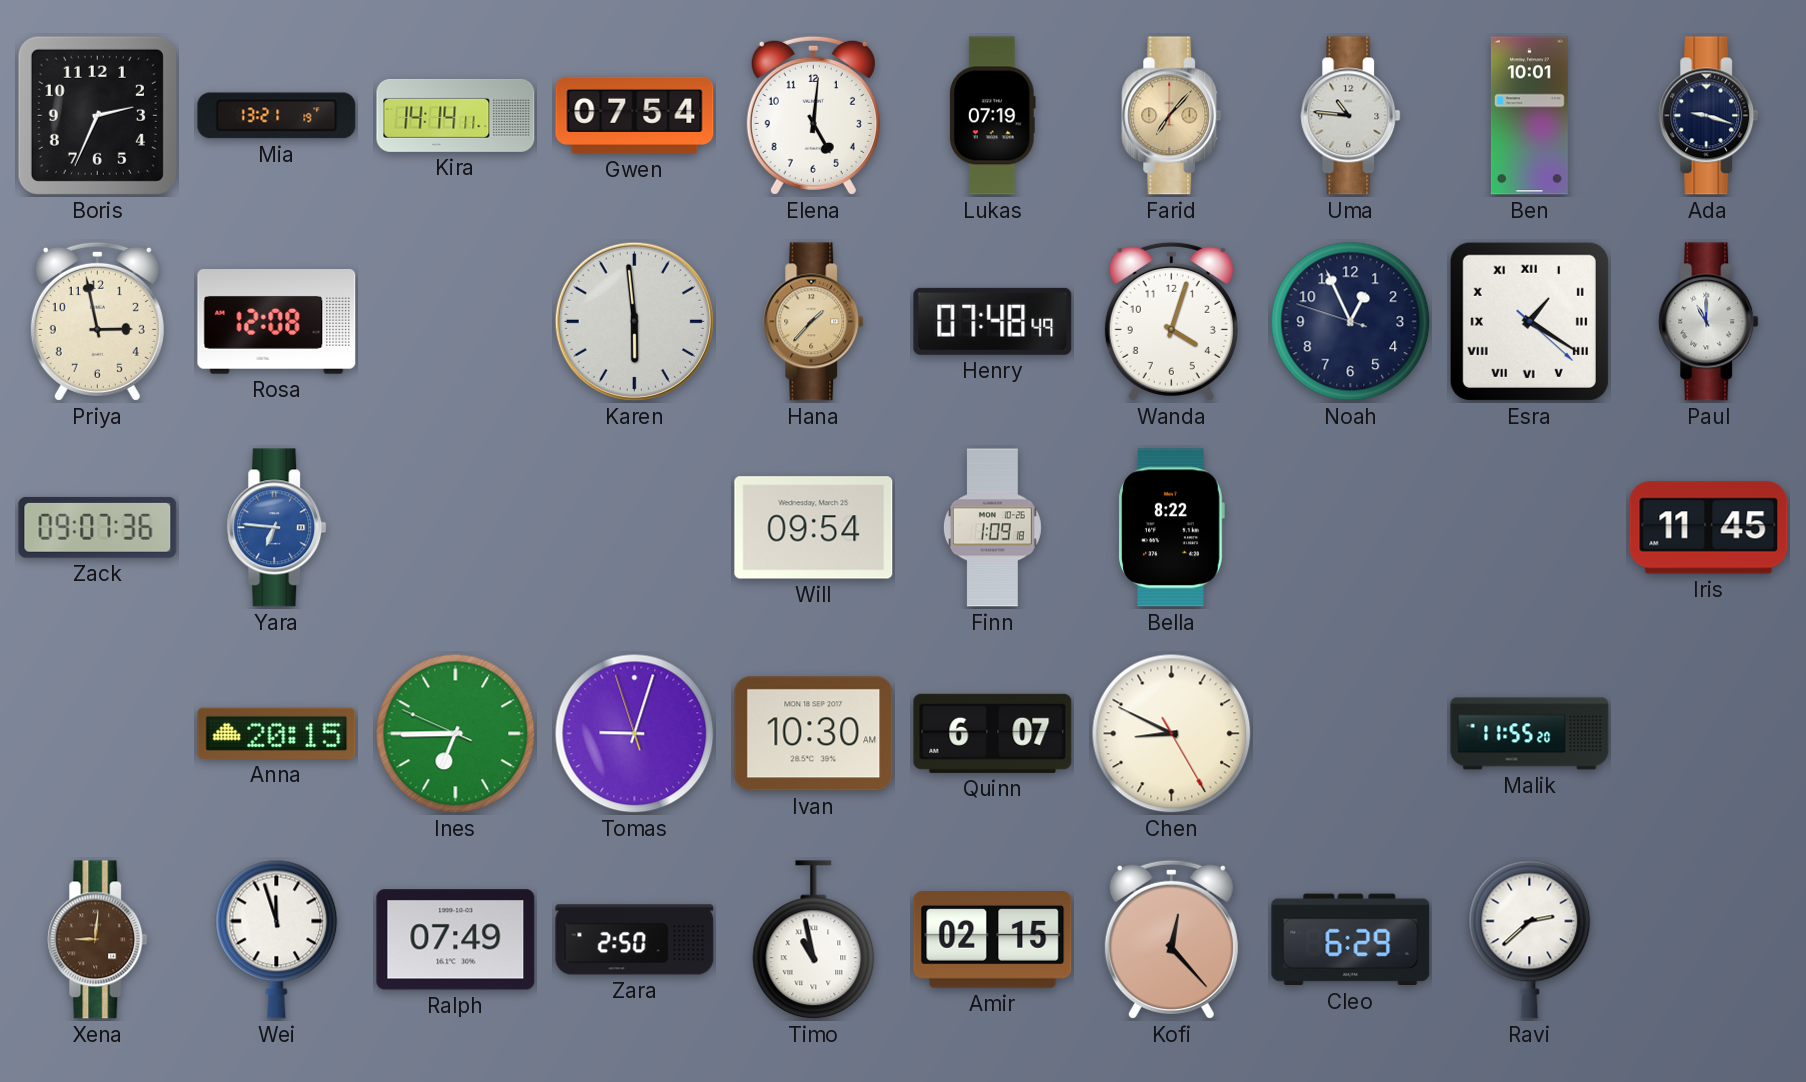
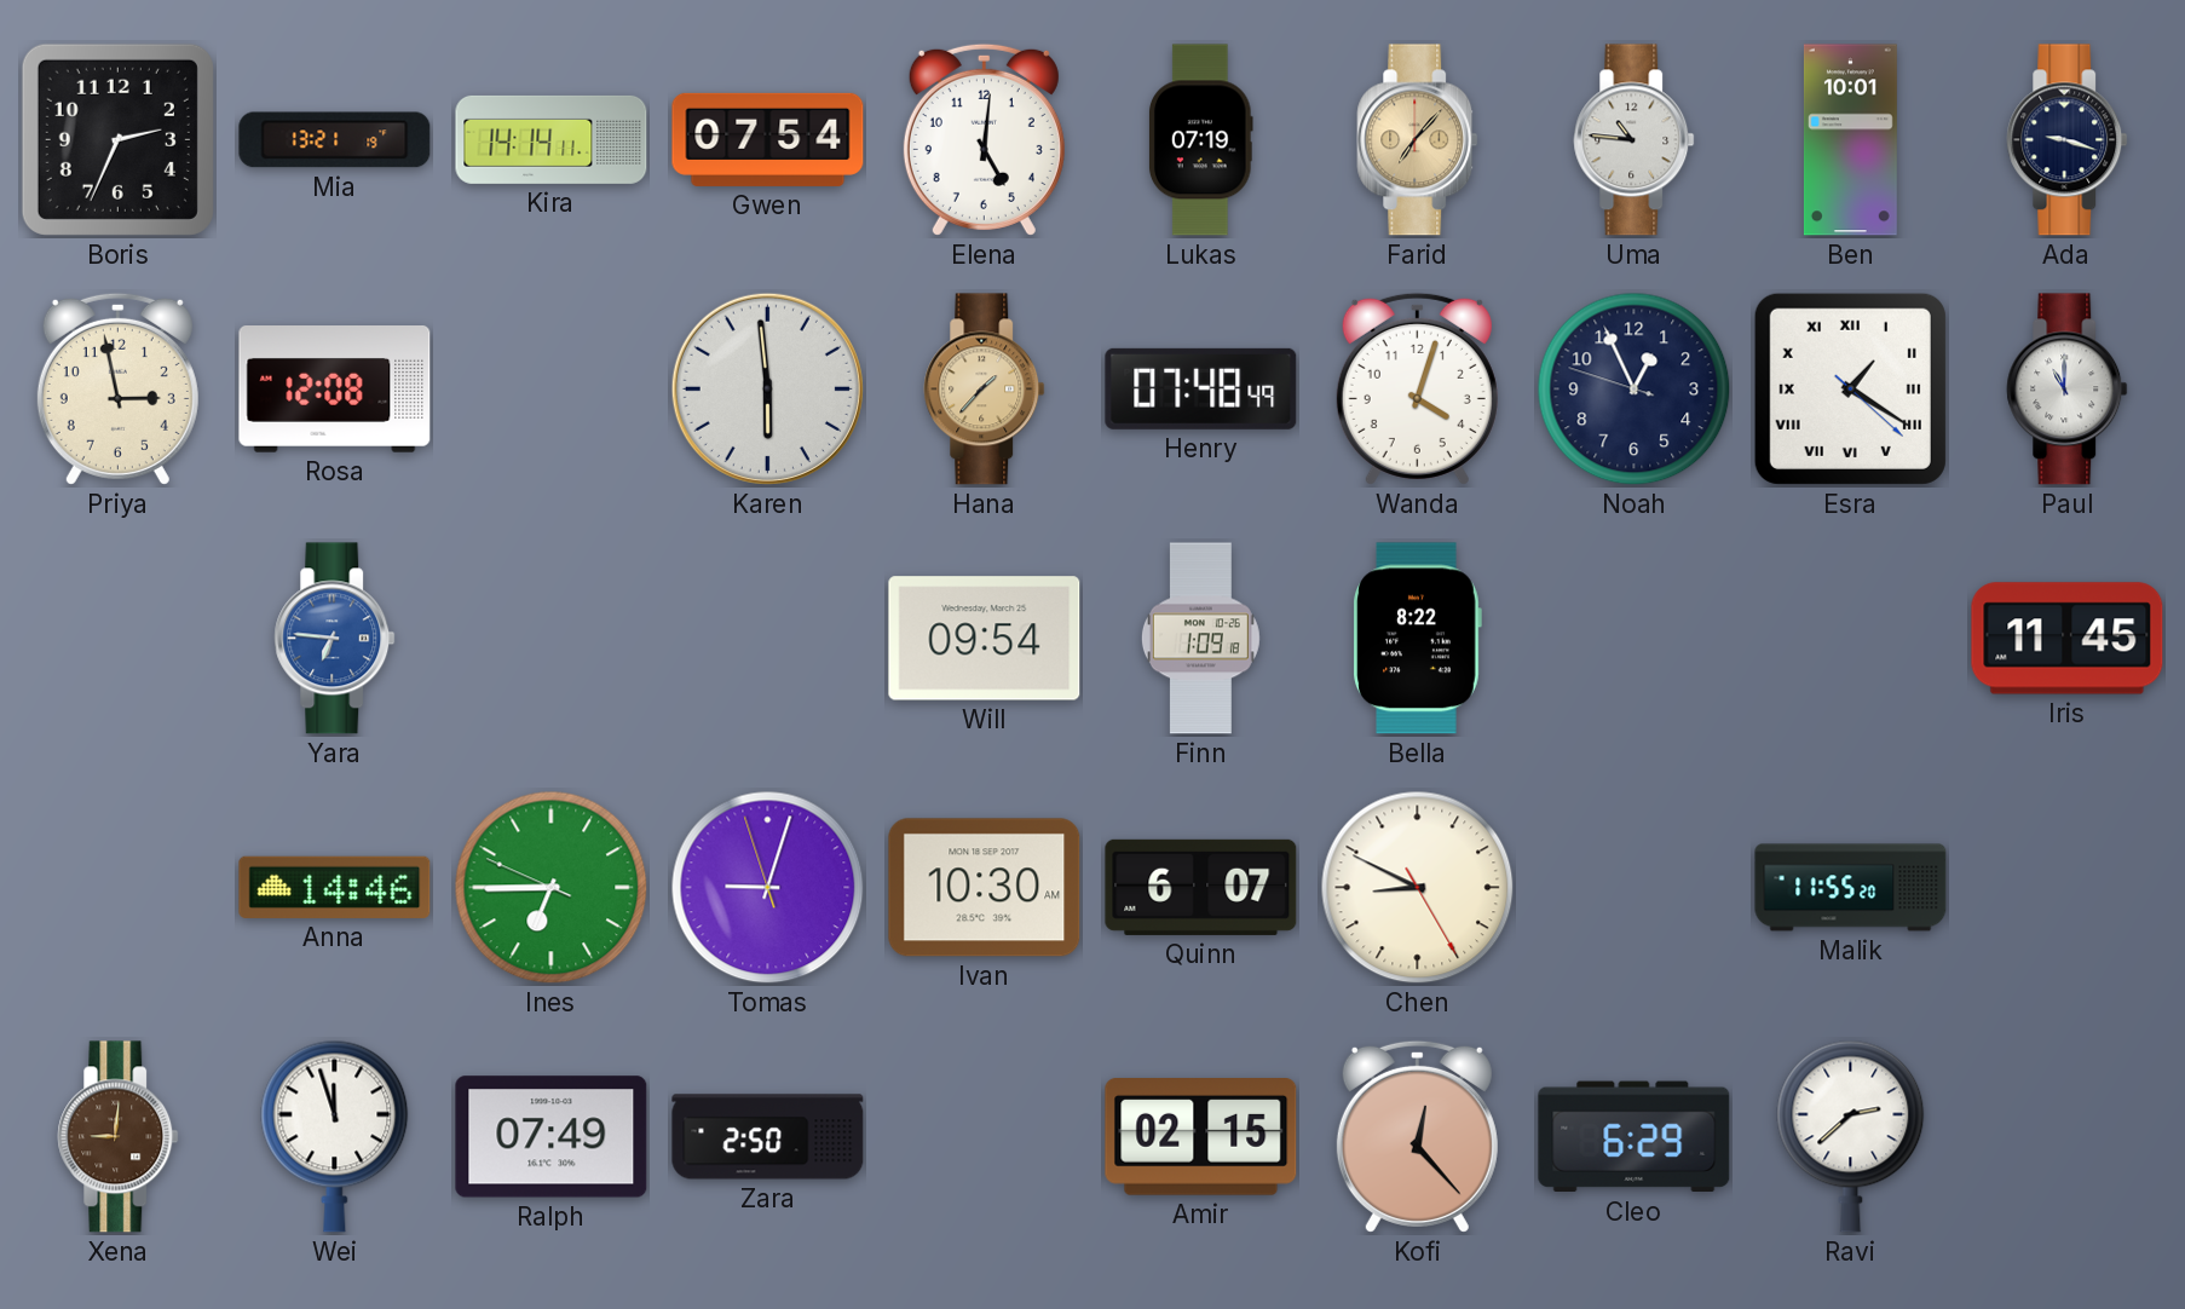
Zack: 09:07 -> none (98, 527)
Anna: 20:15 -> 14:46 (335, 887)
Timo: 10:58 -> none (814, 940)
